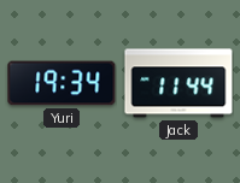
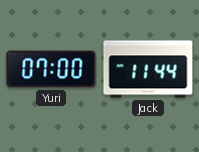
Yuri: 19:34 -> 07:00 (51, 69)
